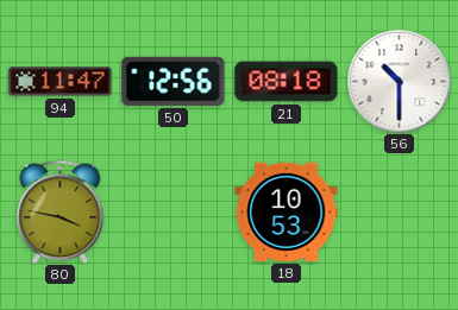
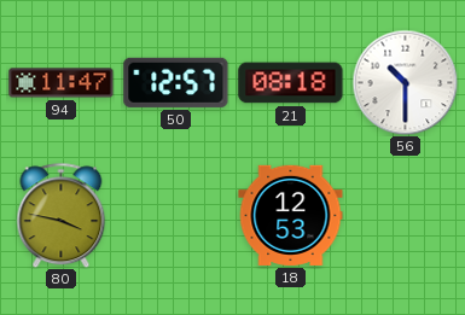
50: 12:56 -> 12:57 (176, 82)
18: 10:53 -> 12:53 (291, 215)
